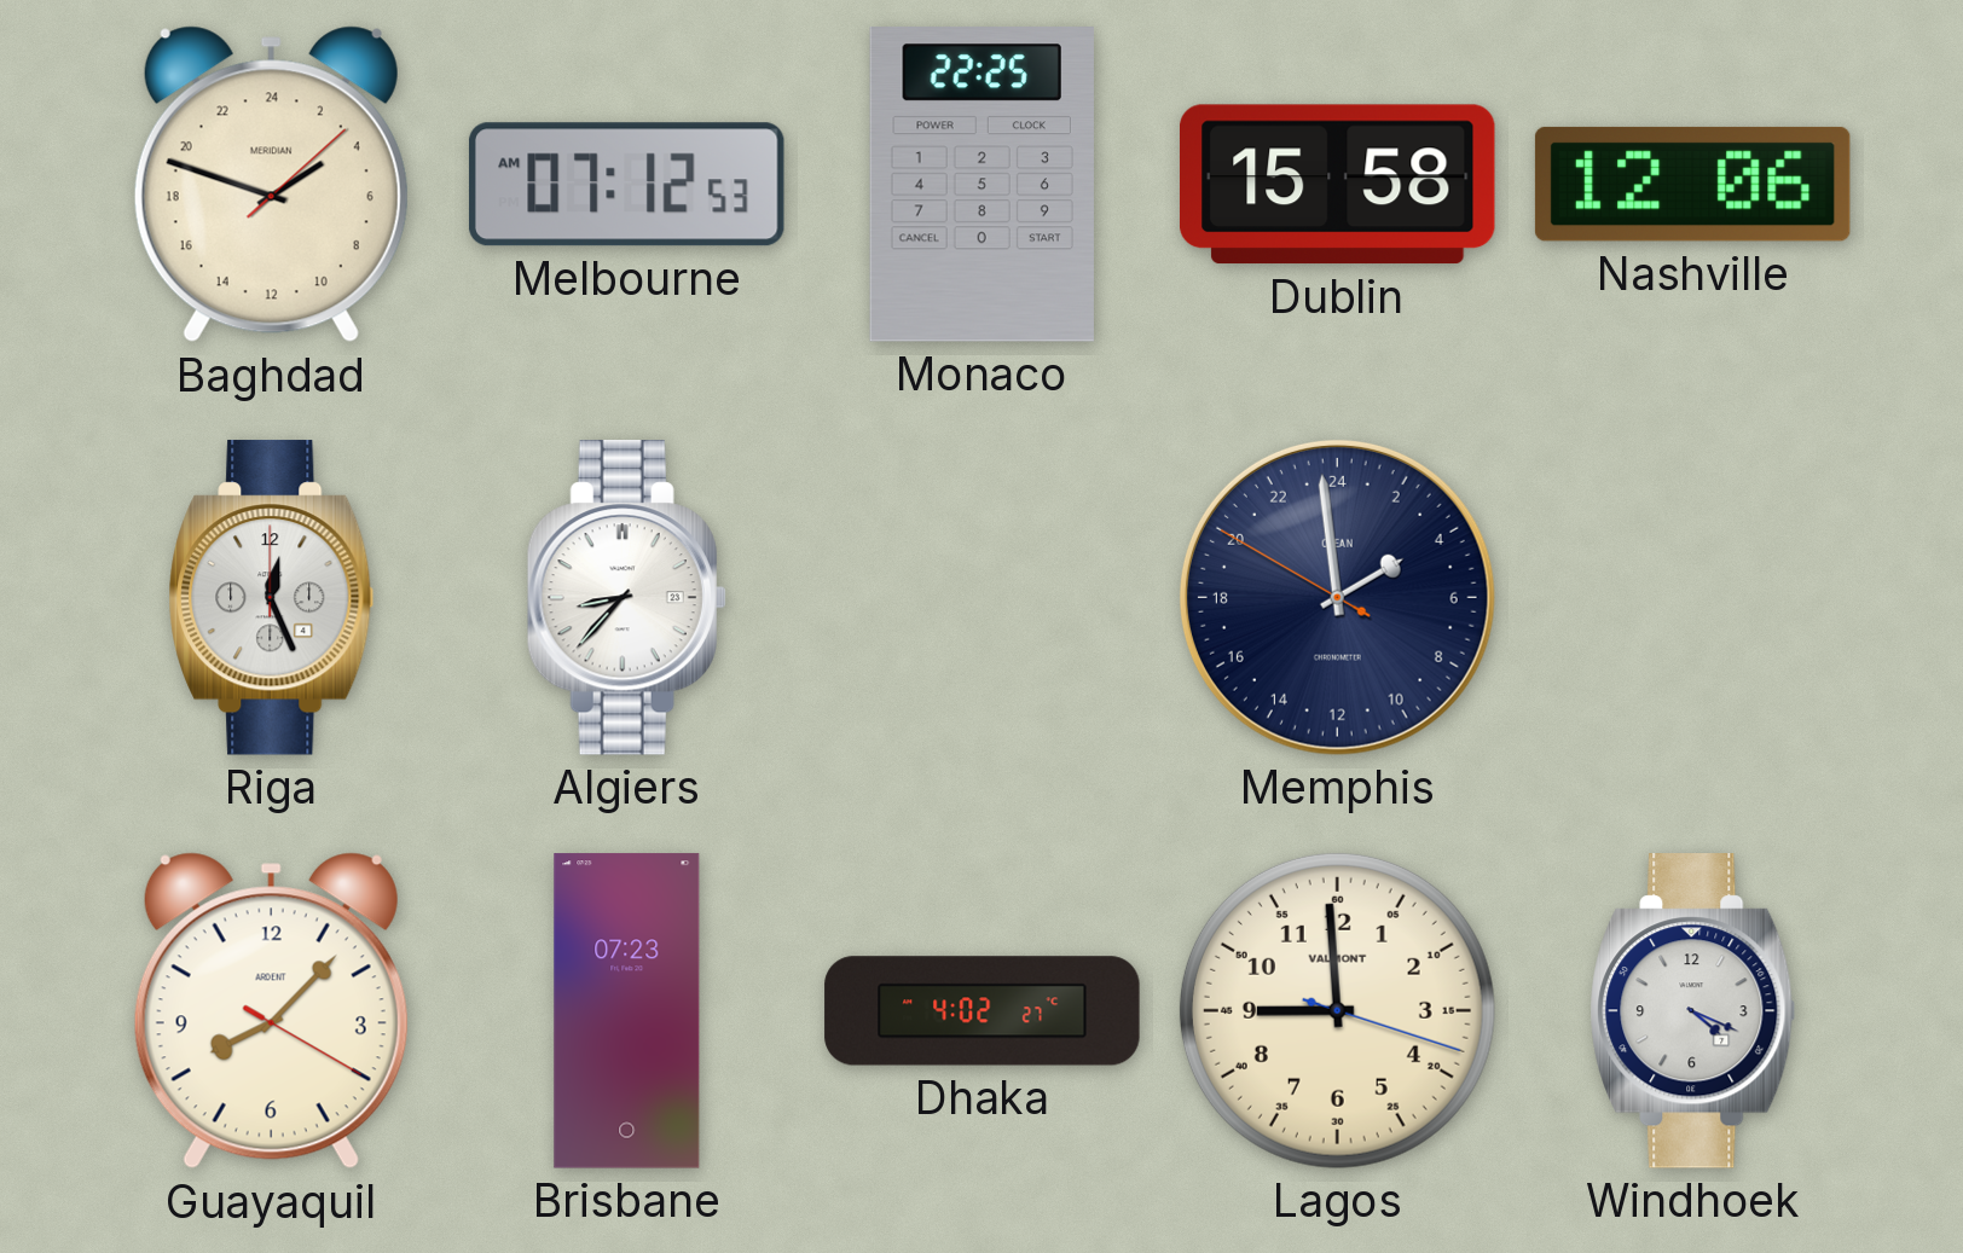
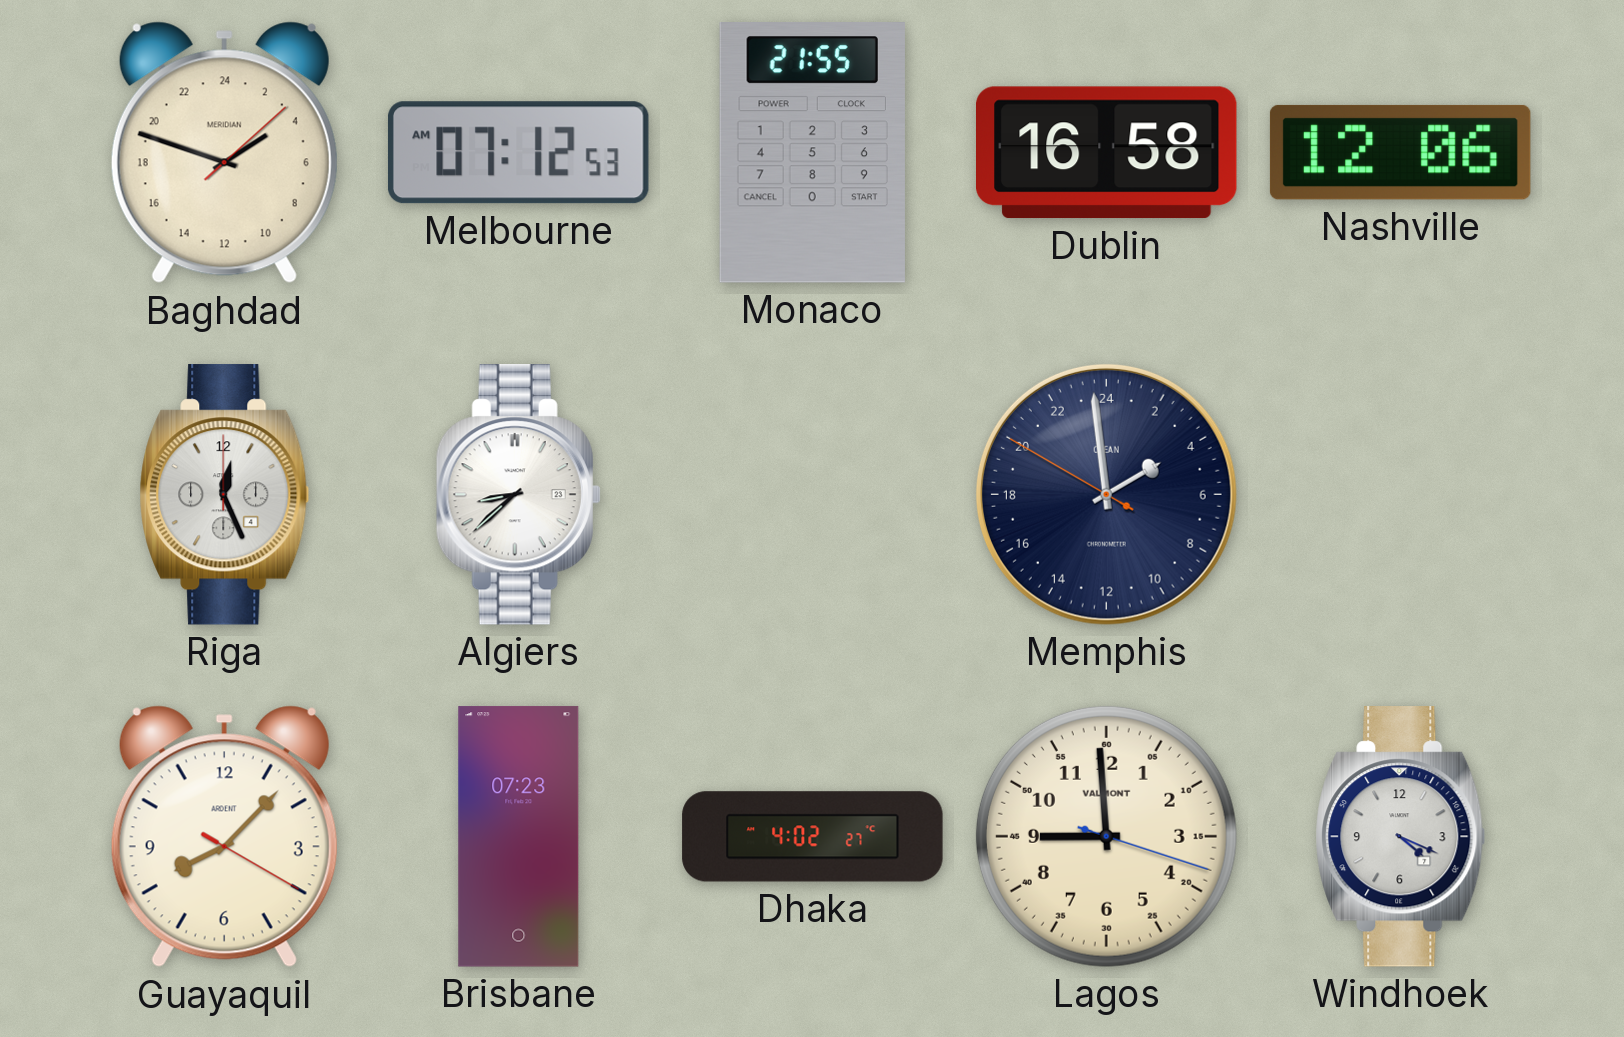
Monaco: 22:25 -> 21:55 (812, 153)
Dublin: 15:58 -> 16:58 (1107, 153)
Algiers: 8:37 -> 8:38 (518, 495)
